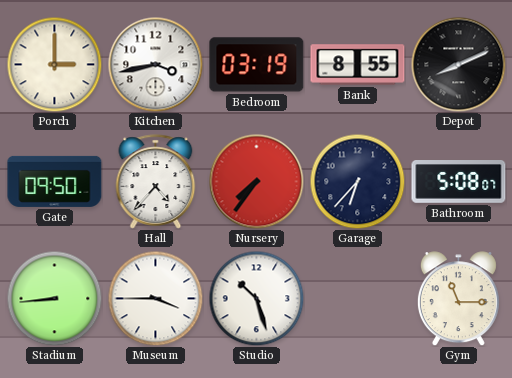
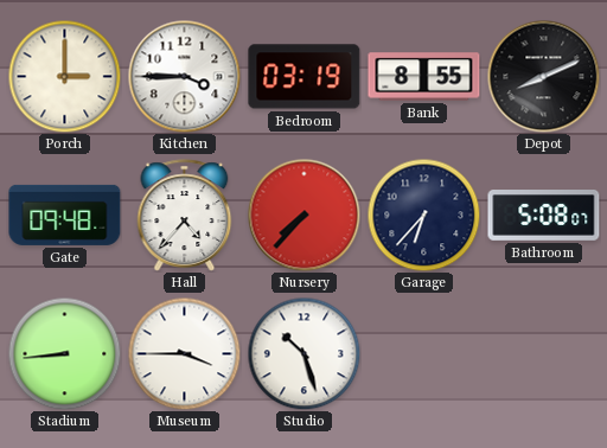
Kitchen: 3:43 -> 3:45 (184, 76)
Gate: 09:50 -> 09:48 (65, 215)
Nursery: 7:36 -> 7:37 (303, 215)
Gym: 11:15 -> none (458, 299)
